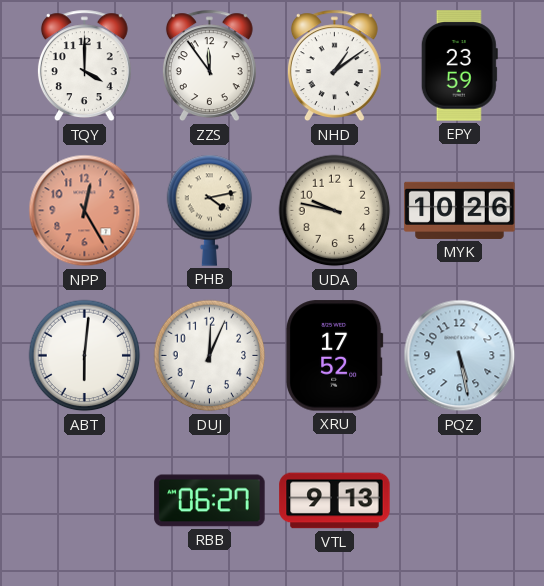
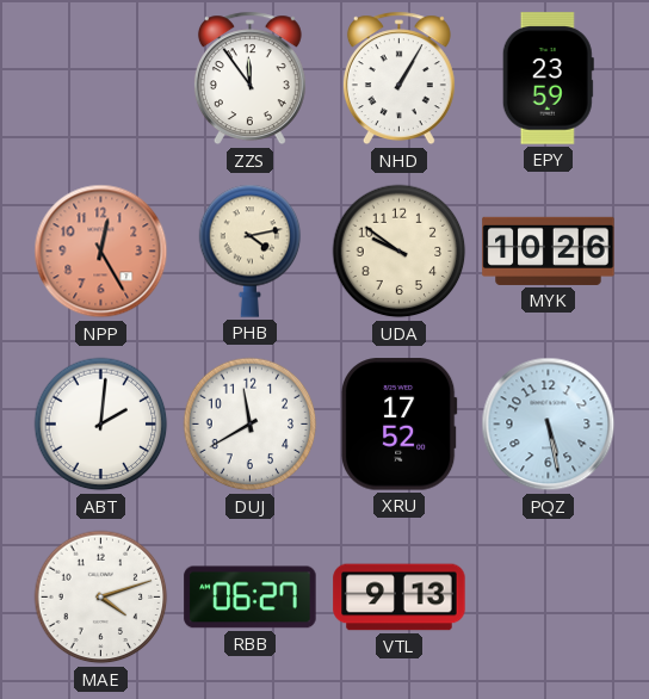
TQY: 4:00 -> none (84, 66)
NHD: 1:09 -> 1:05 (398, 79)
UDA: 9:47 -> 9:51 (400, 252)
ABT: 6:01 -> 2:01 (101, 425)
DUJ: 12:04 -> 11:40 (251, 425)
MAE: none -> 4:12 (101, 598)
